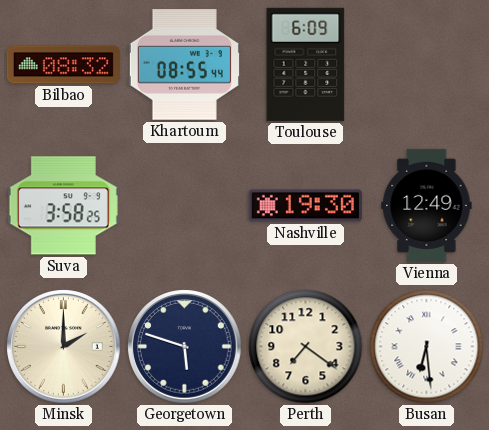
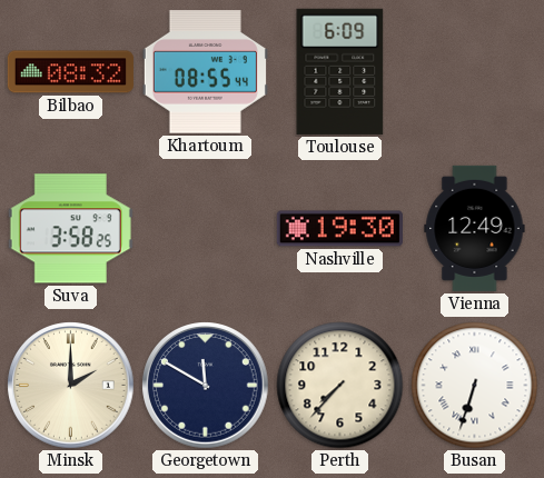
Georgetown: 5:48 -> 11:50 (206, 386)
Perth: 7:21 -> 7:37 (340, 386)
Busan: 6:29 -> 6:33 (475, 386)
